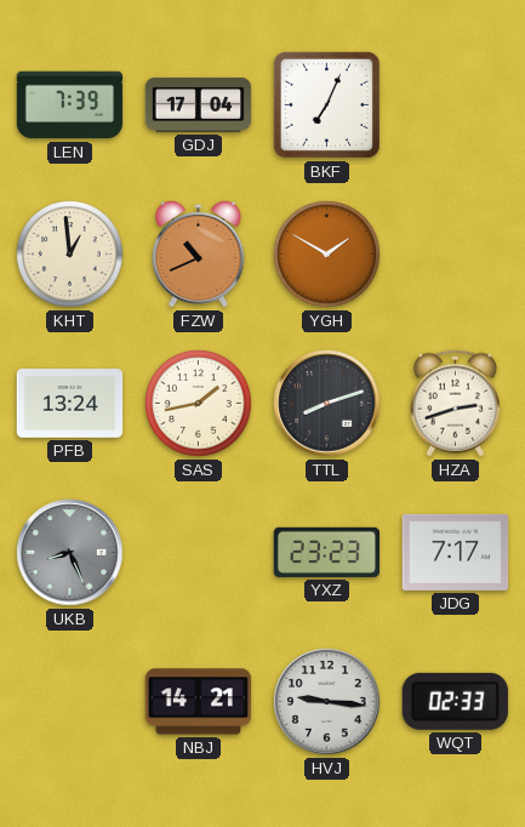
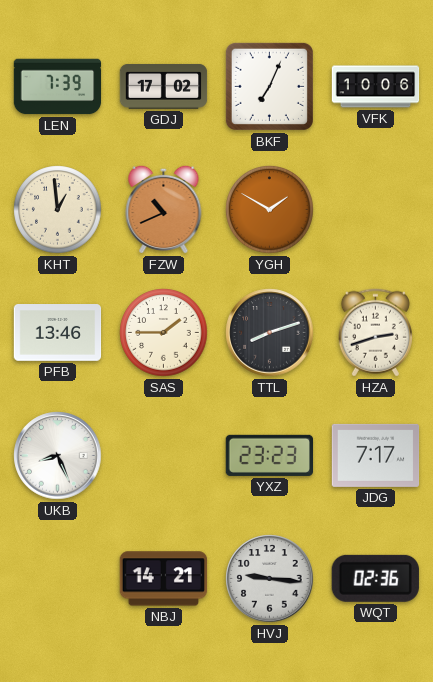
GDJ: 17:04 -> 17:02 (164, 86)
VFK: none -> 10:06 (376, 87)
PFB: 13:24 -> 13:46 (58, 333)
SAS: 1:43 -> 1:45 (164, 333)
UKB dial: grey -> white (58, 456)
WQT: 02:33 -> 02:36 (375, 578)
